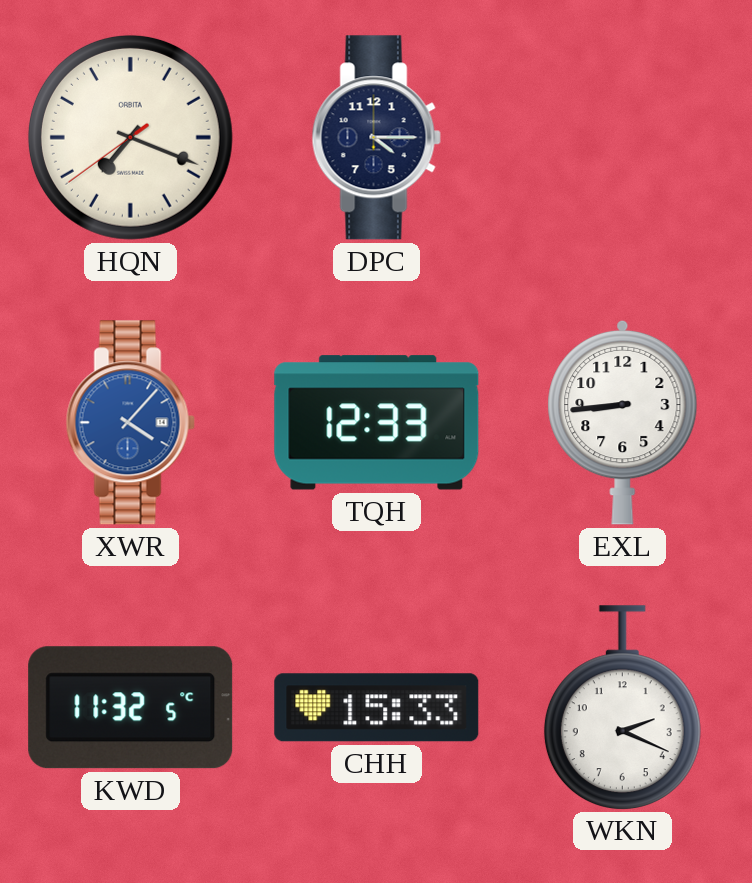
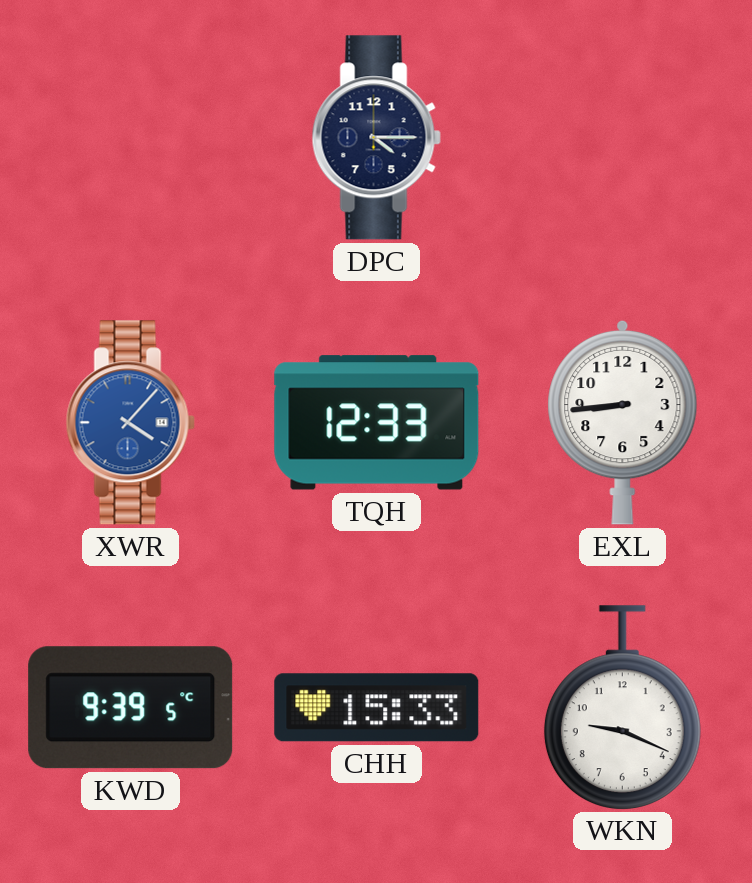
HQN: 7:18 -> none (130, 137)
KWD: 11:32 -> 9:39 (131, 708)
WKN: 2:19 -> 9:19 (622, 707)
